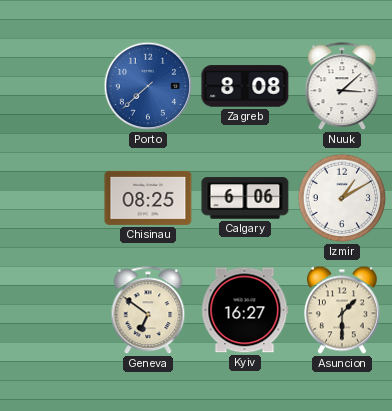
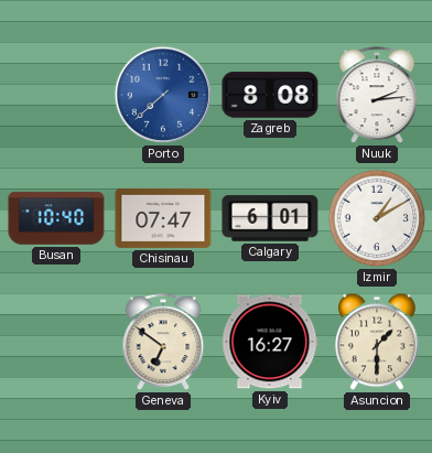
Nuuk: 3:08 -> 2:14 (377, 96)
Busan: none -> 10:40 (56, 218)
Chisinau: 08:25 -> 07:47 (163, 218)
Calgary: 6:06 -> 6:01 (270, 218)
